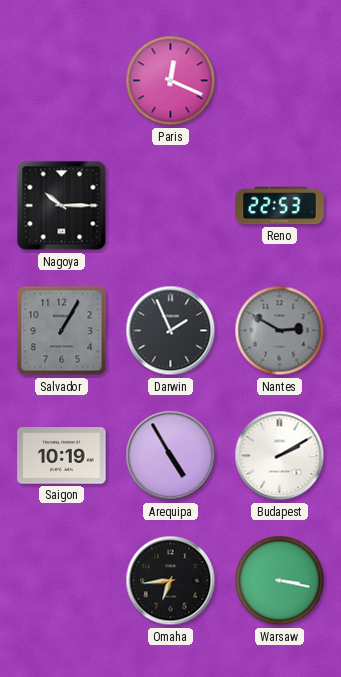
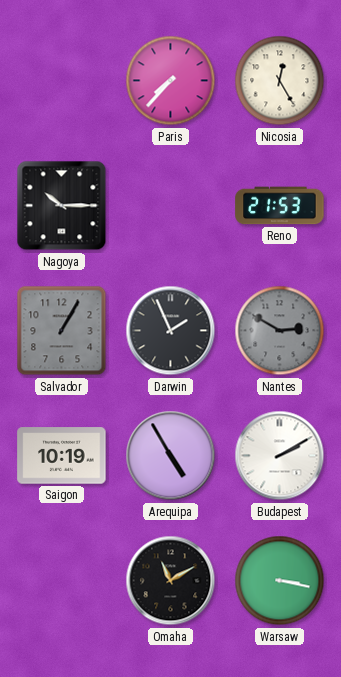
Paris: 12:19 -> 7:37 (171, 81)
Nicosia: none -> 12:25 (280, 81)
Reno: 22:53 -> 21:53 (280, 206)
Omaha: 6:44 -> 11:10 (171, 581)
